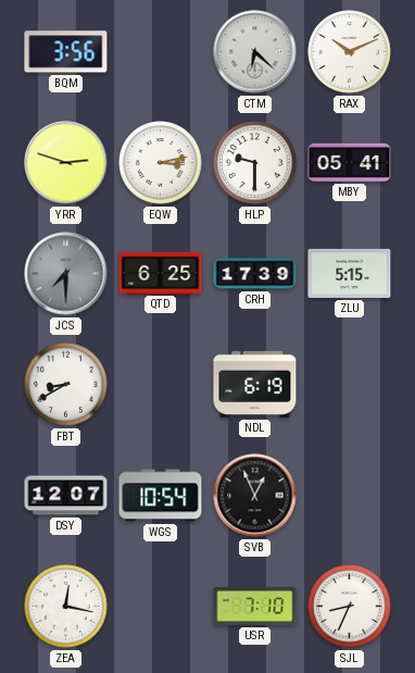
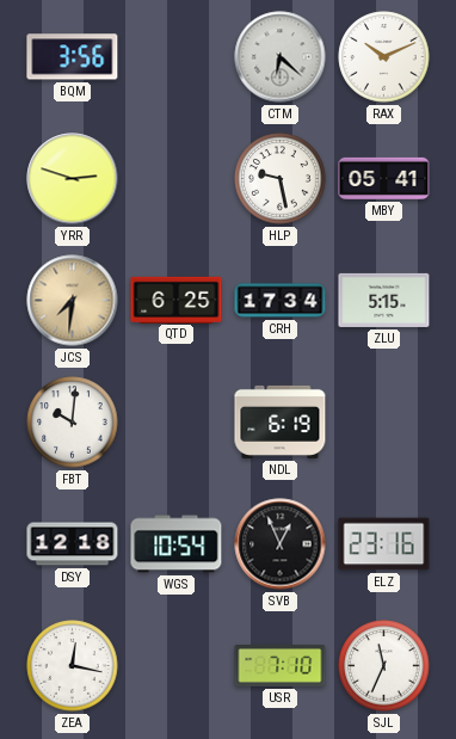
EQW: 3:13 -> none (161, 163)
HLP: 9:30 -> 9:28 (281, 179)
JCS: 7:30 -> 7:31 (73, 301)
JCS dial: grey -> champagne (73, 301)
CRH: 17:39 -> 17:34 (281, 301)
FBT: 8:40 -> 10:01 (73, 423)
DSY: 12:07 -> 12:18 (73, 544)
ELZ: none -> 23:16 (384, 544)
SJL: 8:34 -> 11:34 (384, 666)
